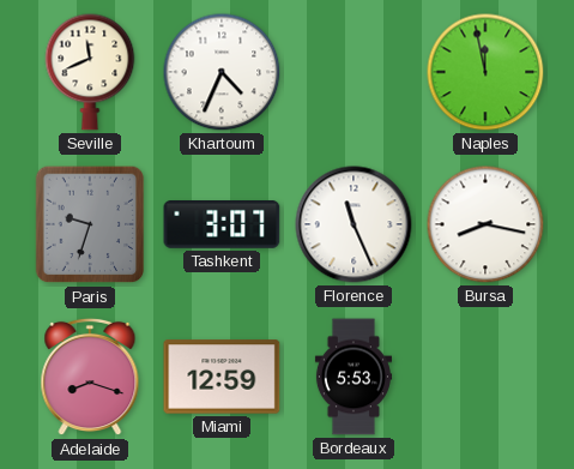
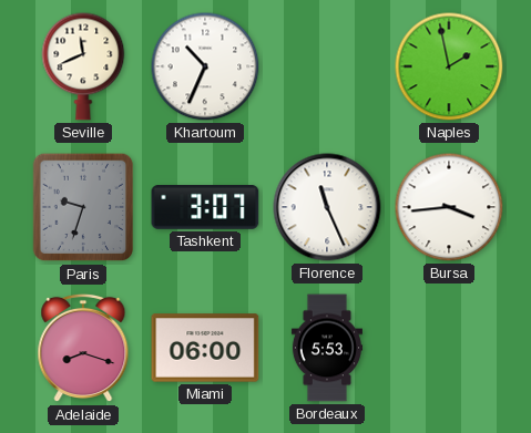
Khartoum: 4:34 -> 10:34 (205, 66)
Naples: 11:58 -> 1:58 (449, 66)
Bursa: 8:17 -> 3:44 (449, 207)
Miami: 12:59 -> 06:00 (205, 348)
